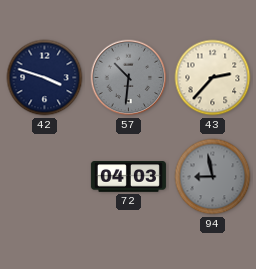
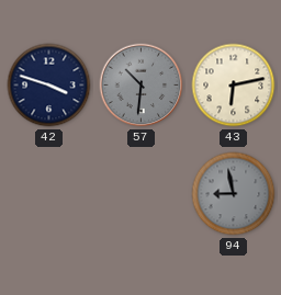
43: 2:37 -> 6:13 (234, 86)
72: 04:03 -> none (128, 177)
